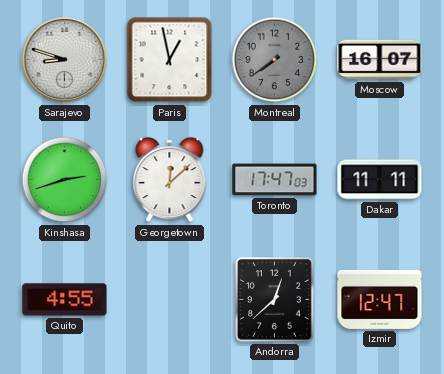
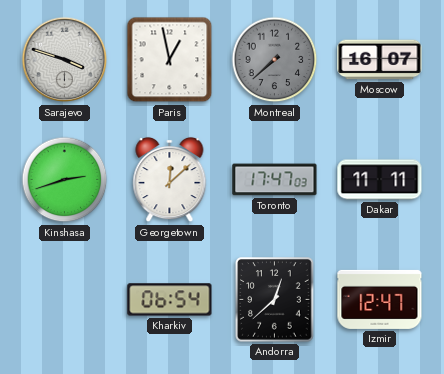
Sarajevo: 8:48 -> 3:48 (65, 60)
Montreal: 7:39 -> 7:38 (275, 60)
Quito: 4:55 -> none (65, 300)
Kharkiv: none -> 06:54 (170, 300)
